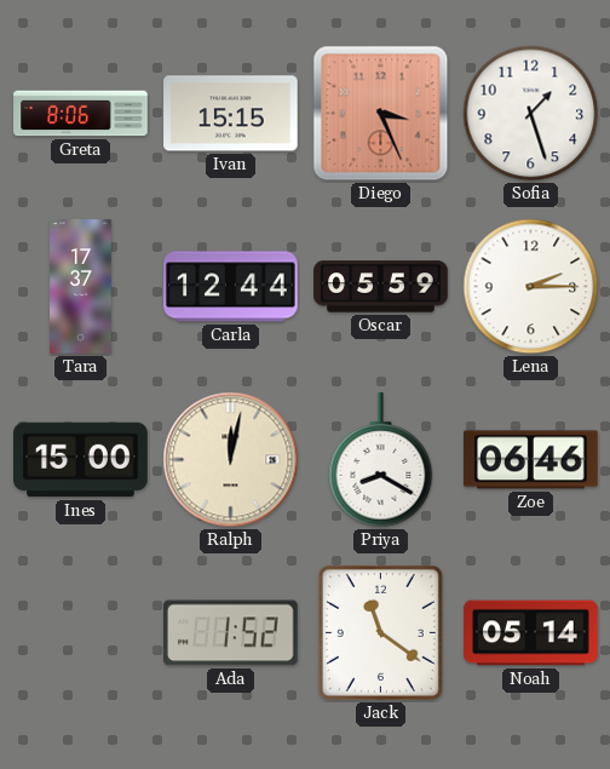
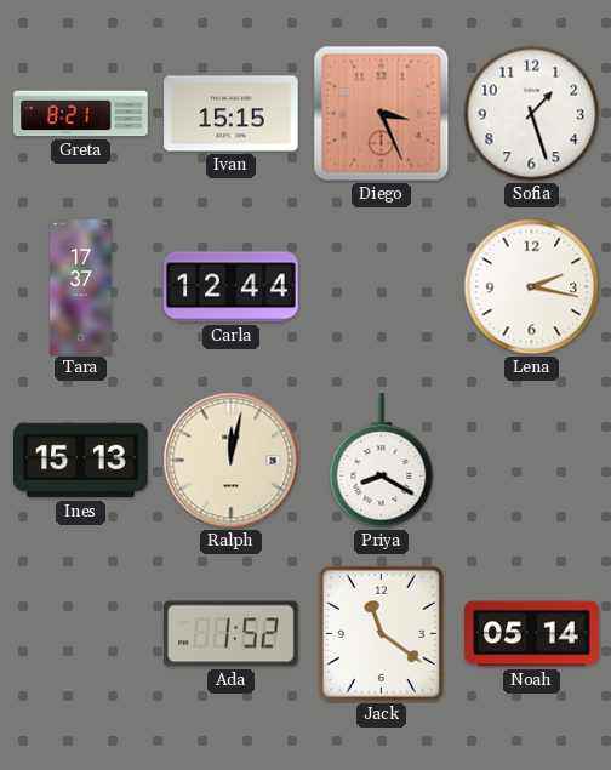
Greta: 8:06 -> 8:21 (81, 114)
Oscar: 05:59 -> none (381, 287)
Lena: 2:15 -> 2:17 (532, 287)
Ines: 15:00 -> 15:13 (81, 461)
Zoe: 06:46 -> none (531, 460)
